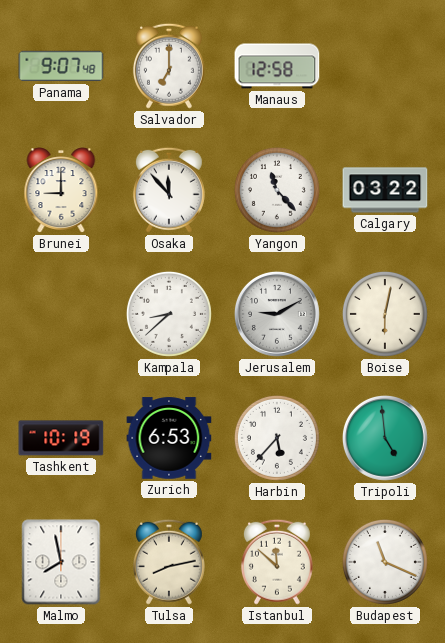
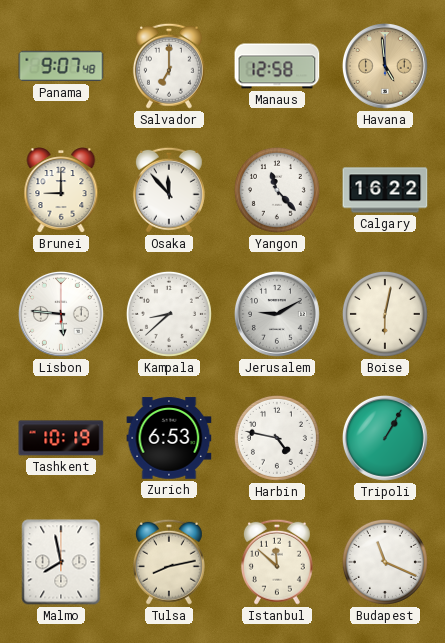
Havana: none -> 4:59 (385, 66)
Calgary: 03:22 -> 16:22 (385, 190)
Lisbon: none -> 5:46 (61, 314)
Harbin: 5:37 -> 4:47 (277, 438)
Tripoli: 4:59 -> 1:05 (385, 438)
